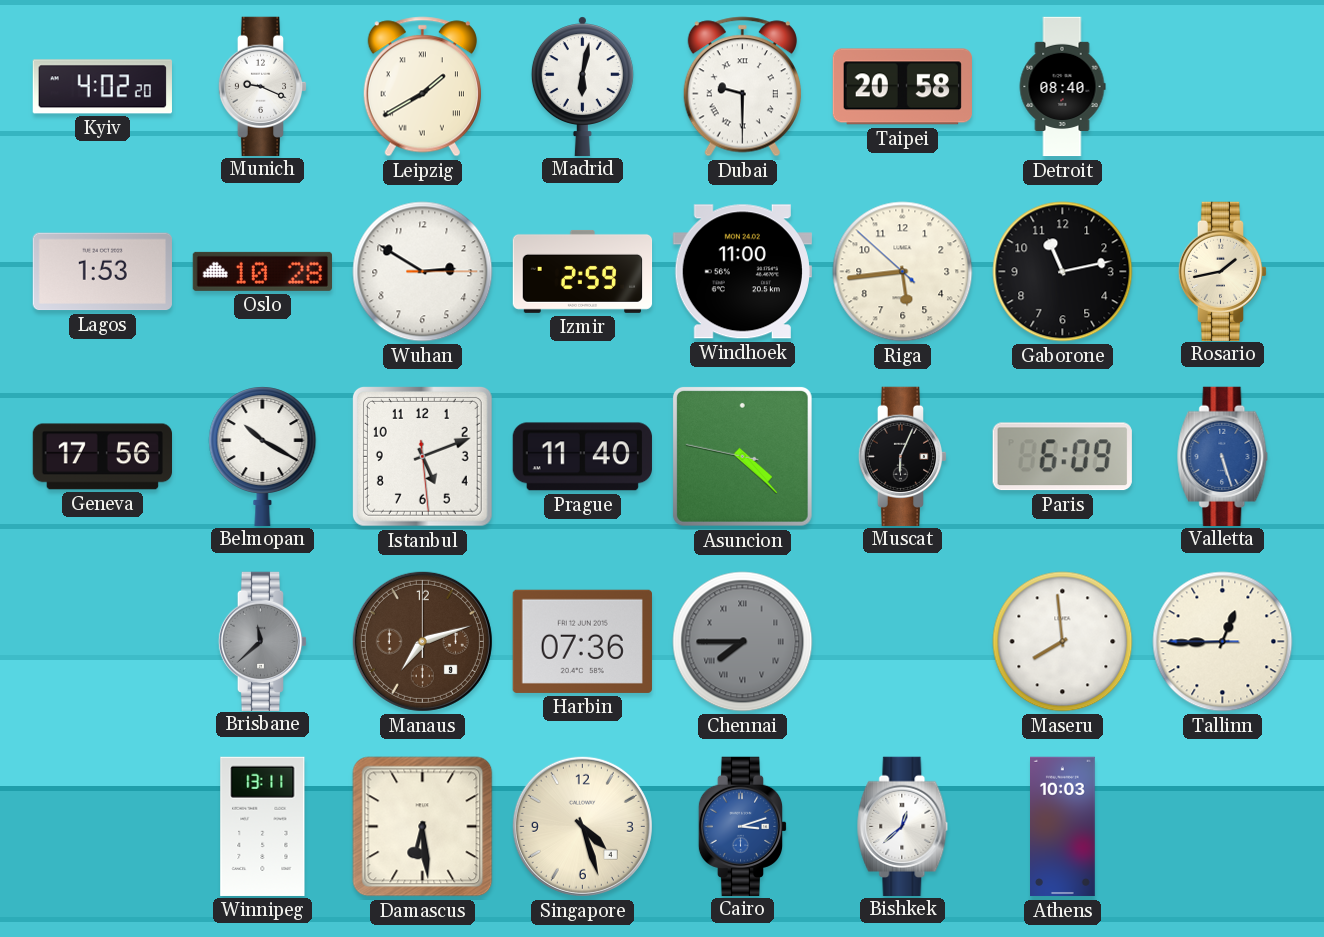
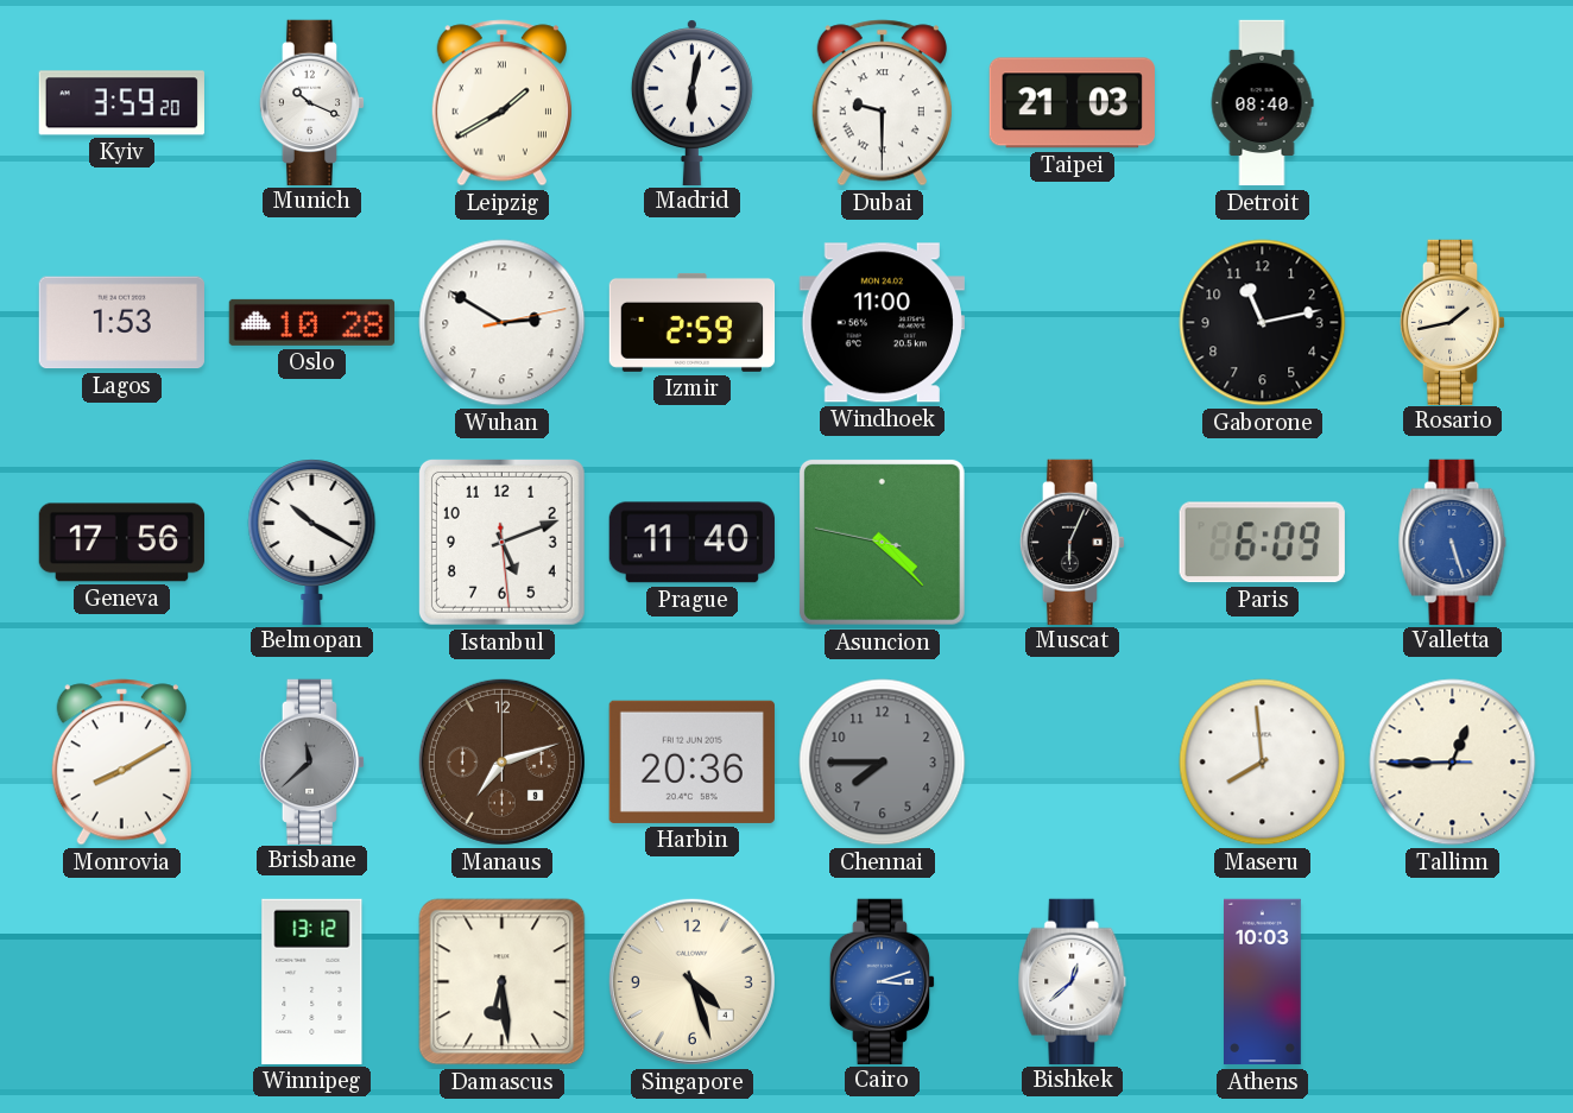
Kyiv: 4:02 -> 3:59 (121, 103)
Munich: 9:19 -> 10:19 (312, 102)
Taipei: 20:58 -> 21:03 (1072, 103)
Wuhan: 2:50:15 -> 2:50:13 (503, 323)
Riga: 5:43 -> none (903, 272)
Monrovia: none -> 8:10 (121, 763)
Harbin: 07:36 -> 20:36 (691, 761)
Chennai numerals: Roman -> Arabic (883, 763)
Winnipeg: 13:11 -> 13:12 (312, 981)
